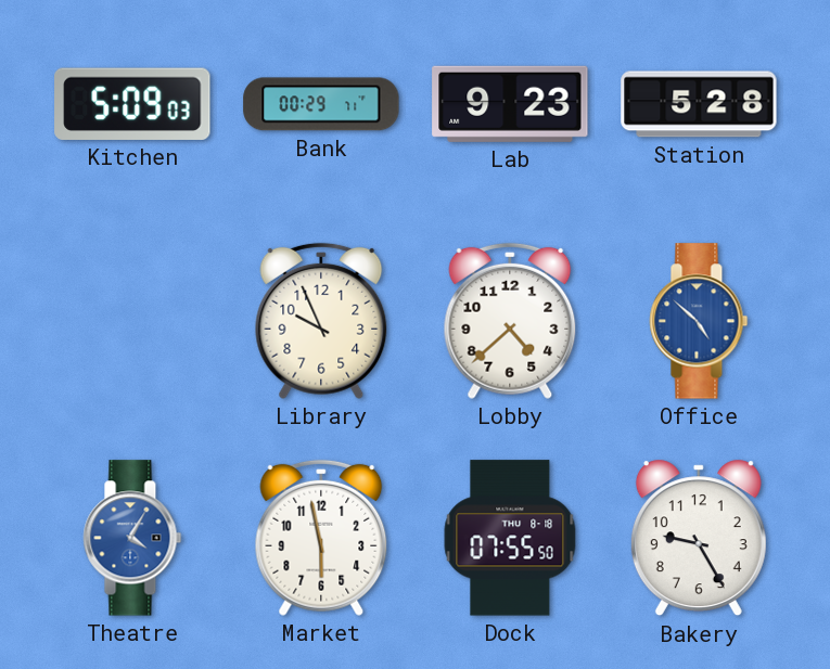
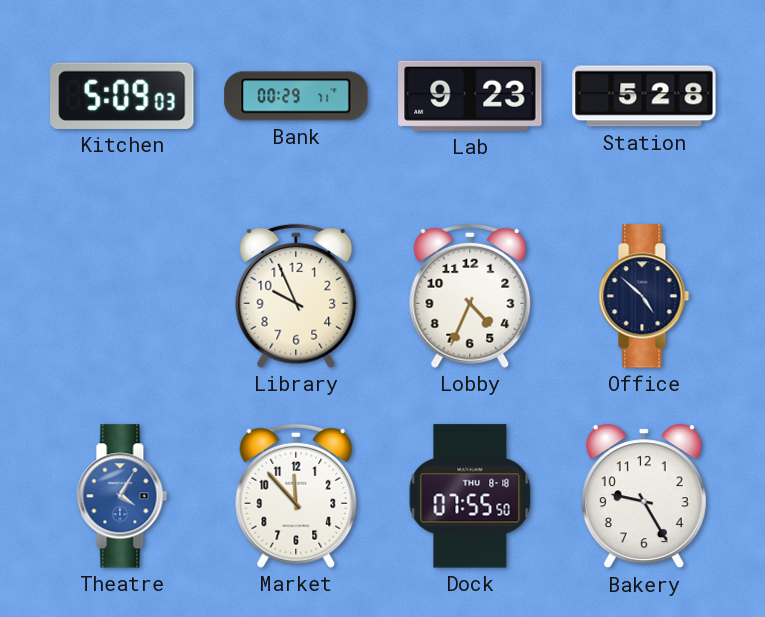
Lobby: 4:38 -> 4:34 (470, 296)
Office dial: blue -> navy (644, 296)
Market: 5:58 -> 11:53 (296, 496)
